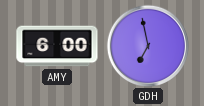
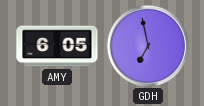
AMY: 6:00 -> 6:05 (57, 46)
